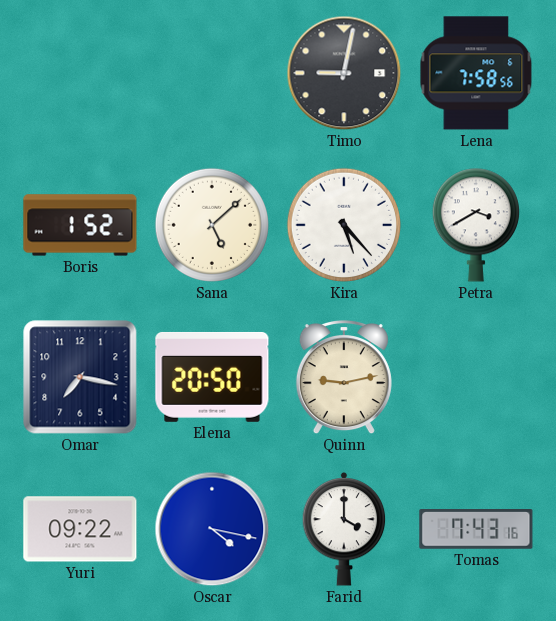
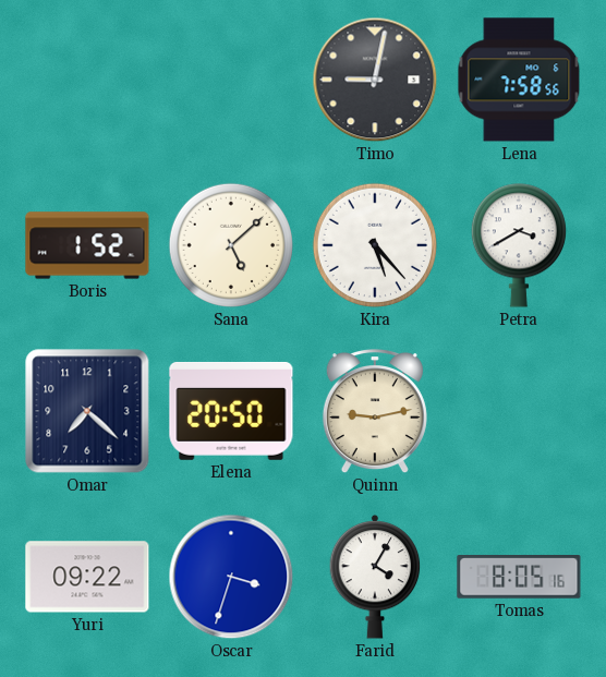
Omar: 7:17 -> 7:22 (87, 411)
Oscar: 4:17 -> 3:33 (231, 577)
Farid: 4:00 -> 4:05 (375, 577)
Tomas: 7:43 -> 8:05 (519, 577)
